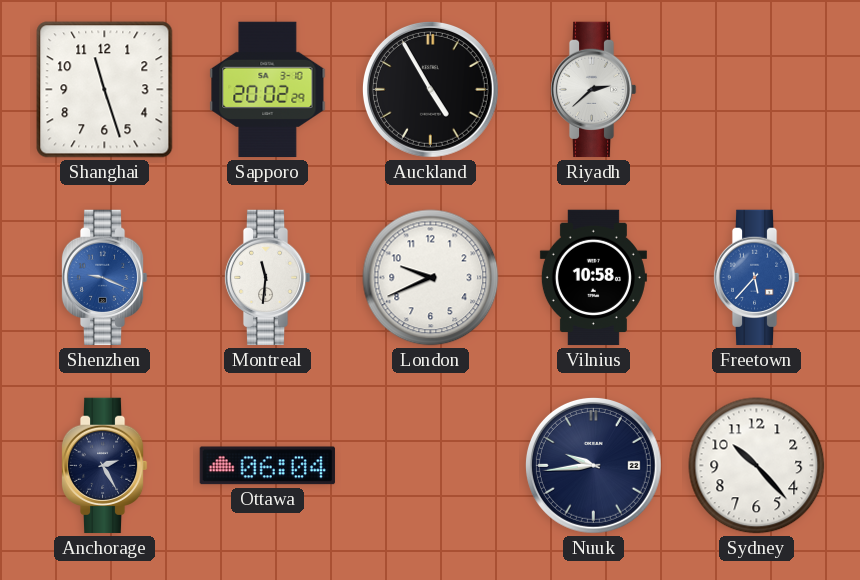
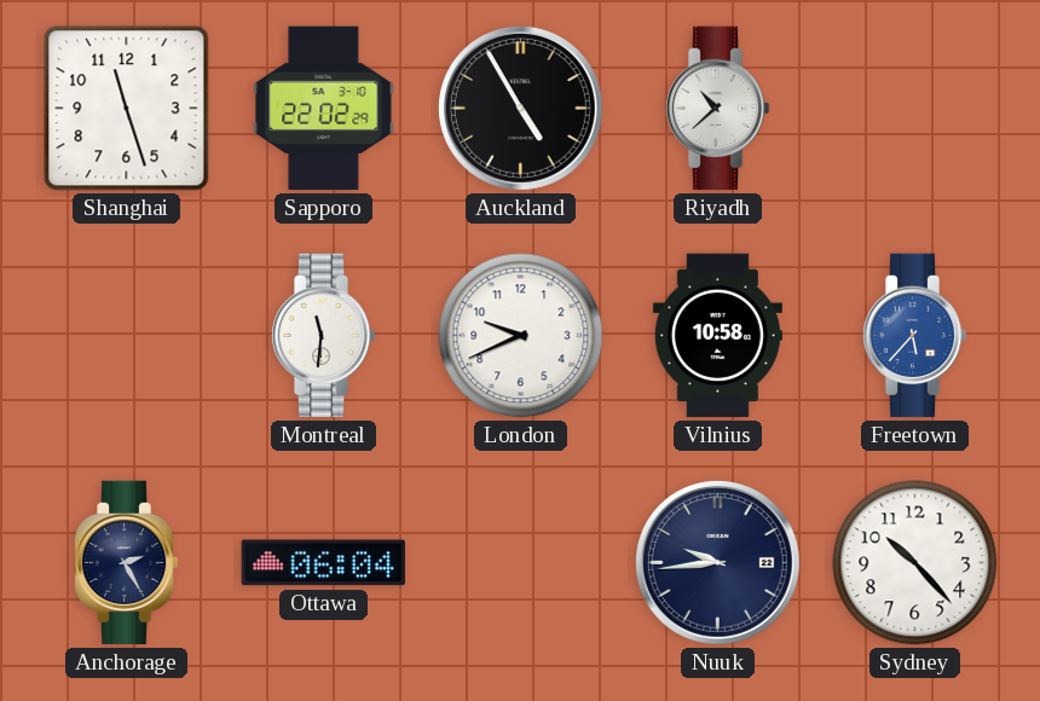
Sapporo: 20:02 -> 22:02 (324, 109)
Riyadh: 2:38 -> 10:38 (717, 109)
Shenzhen: 9:19 -> none (104, 278)
